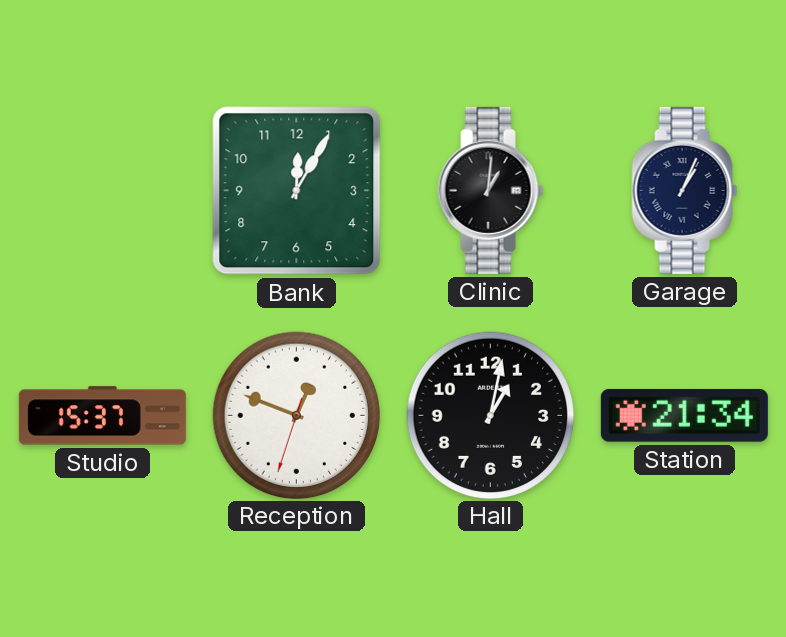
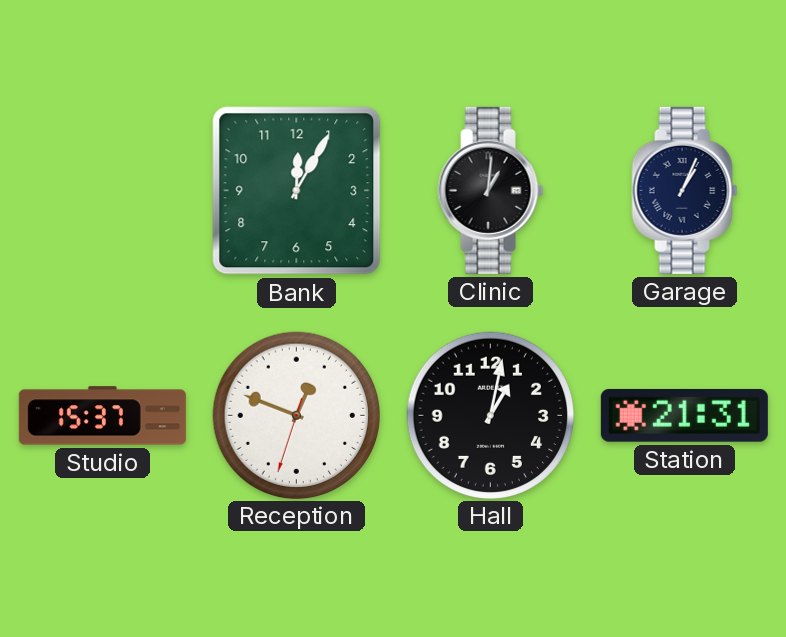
Station: 21:34 -> 21:31 (684, 416)
